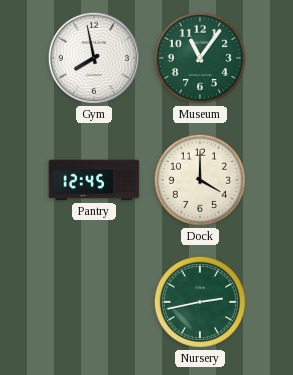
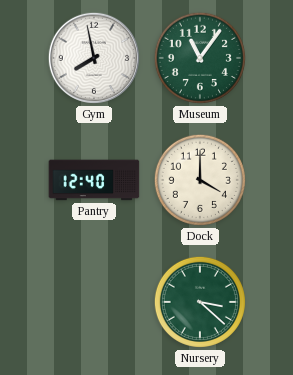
Pantry: 12:45 -> 12:40 (94, 180)
Nursery: 2:43 -> 3:22 (200, 302)
